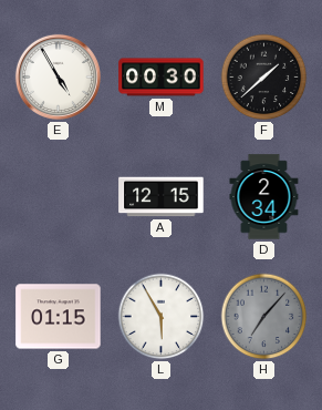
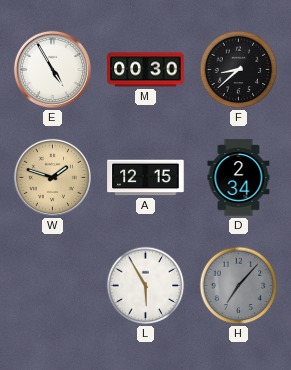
F: 1:38 -> 8:38 (239, 70)
W: none -> 1:48 (52, 177)
G: 01:15 -> none (59, 317)
